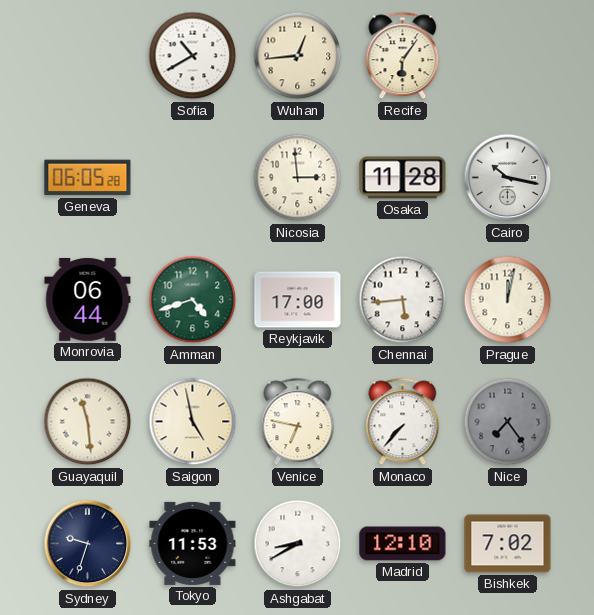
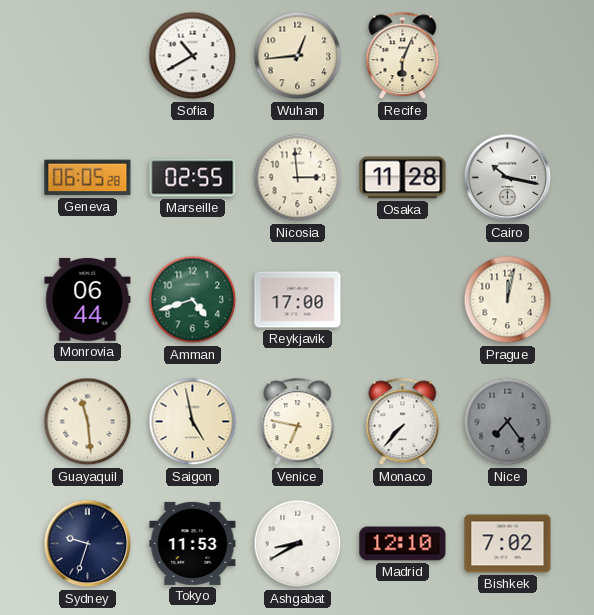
Recife: 6:06 -> 6:04 (403, 56)
Marseille: none -> 02:55 (193, 178)
Chennai: 5:44 -> none (403, 300)
